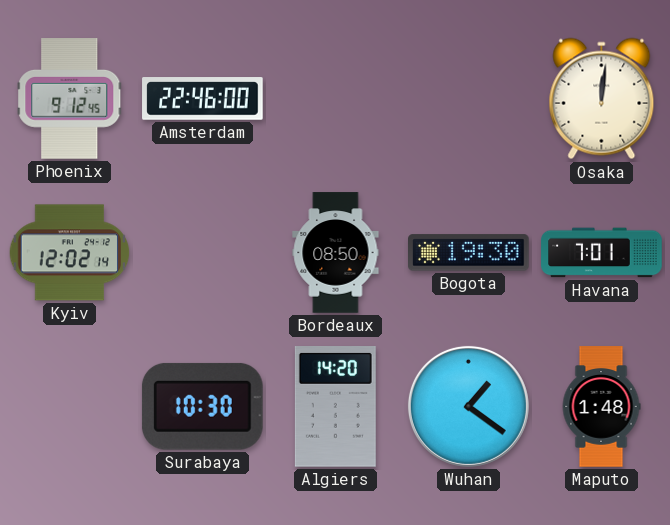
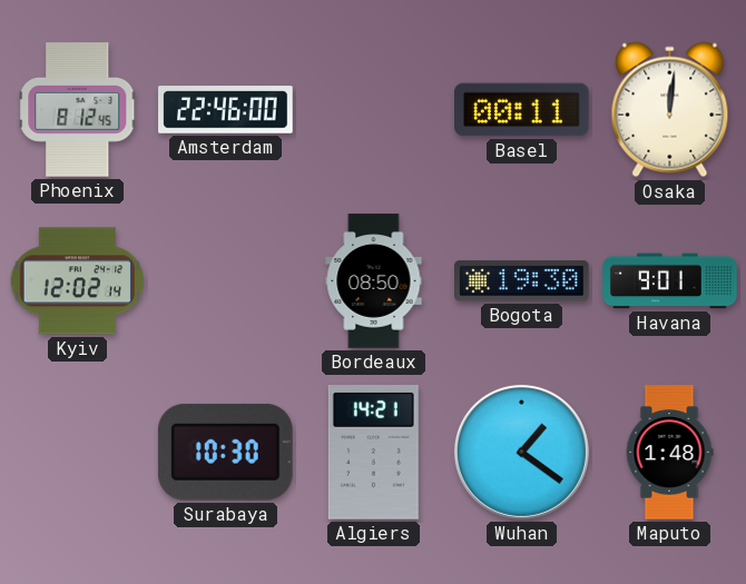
Phoenix: 9:12 -> 8:12 (78, 110)
Basel: none -> 00:11 (522, 110)
Havana: 7:01 -> 9:01 (670, 281)
Algiers: 14:20 -> 14:21 (373, 453)
